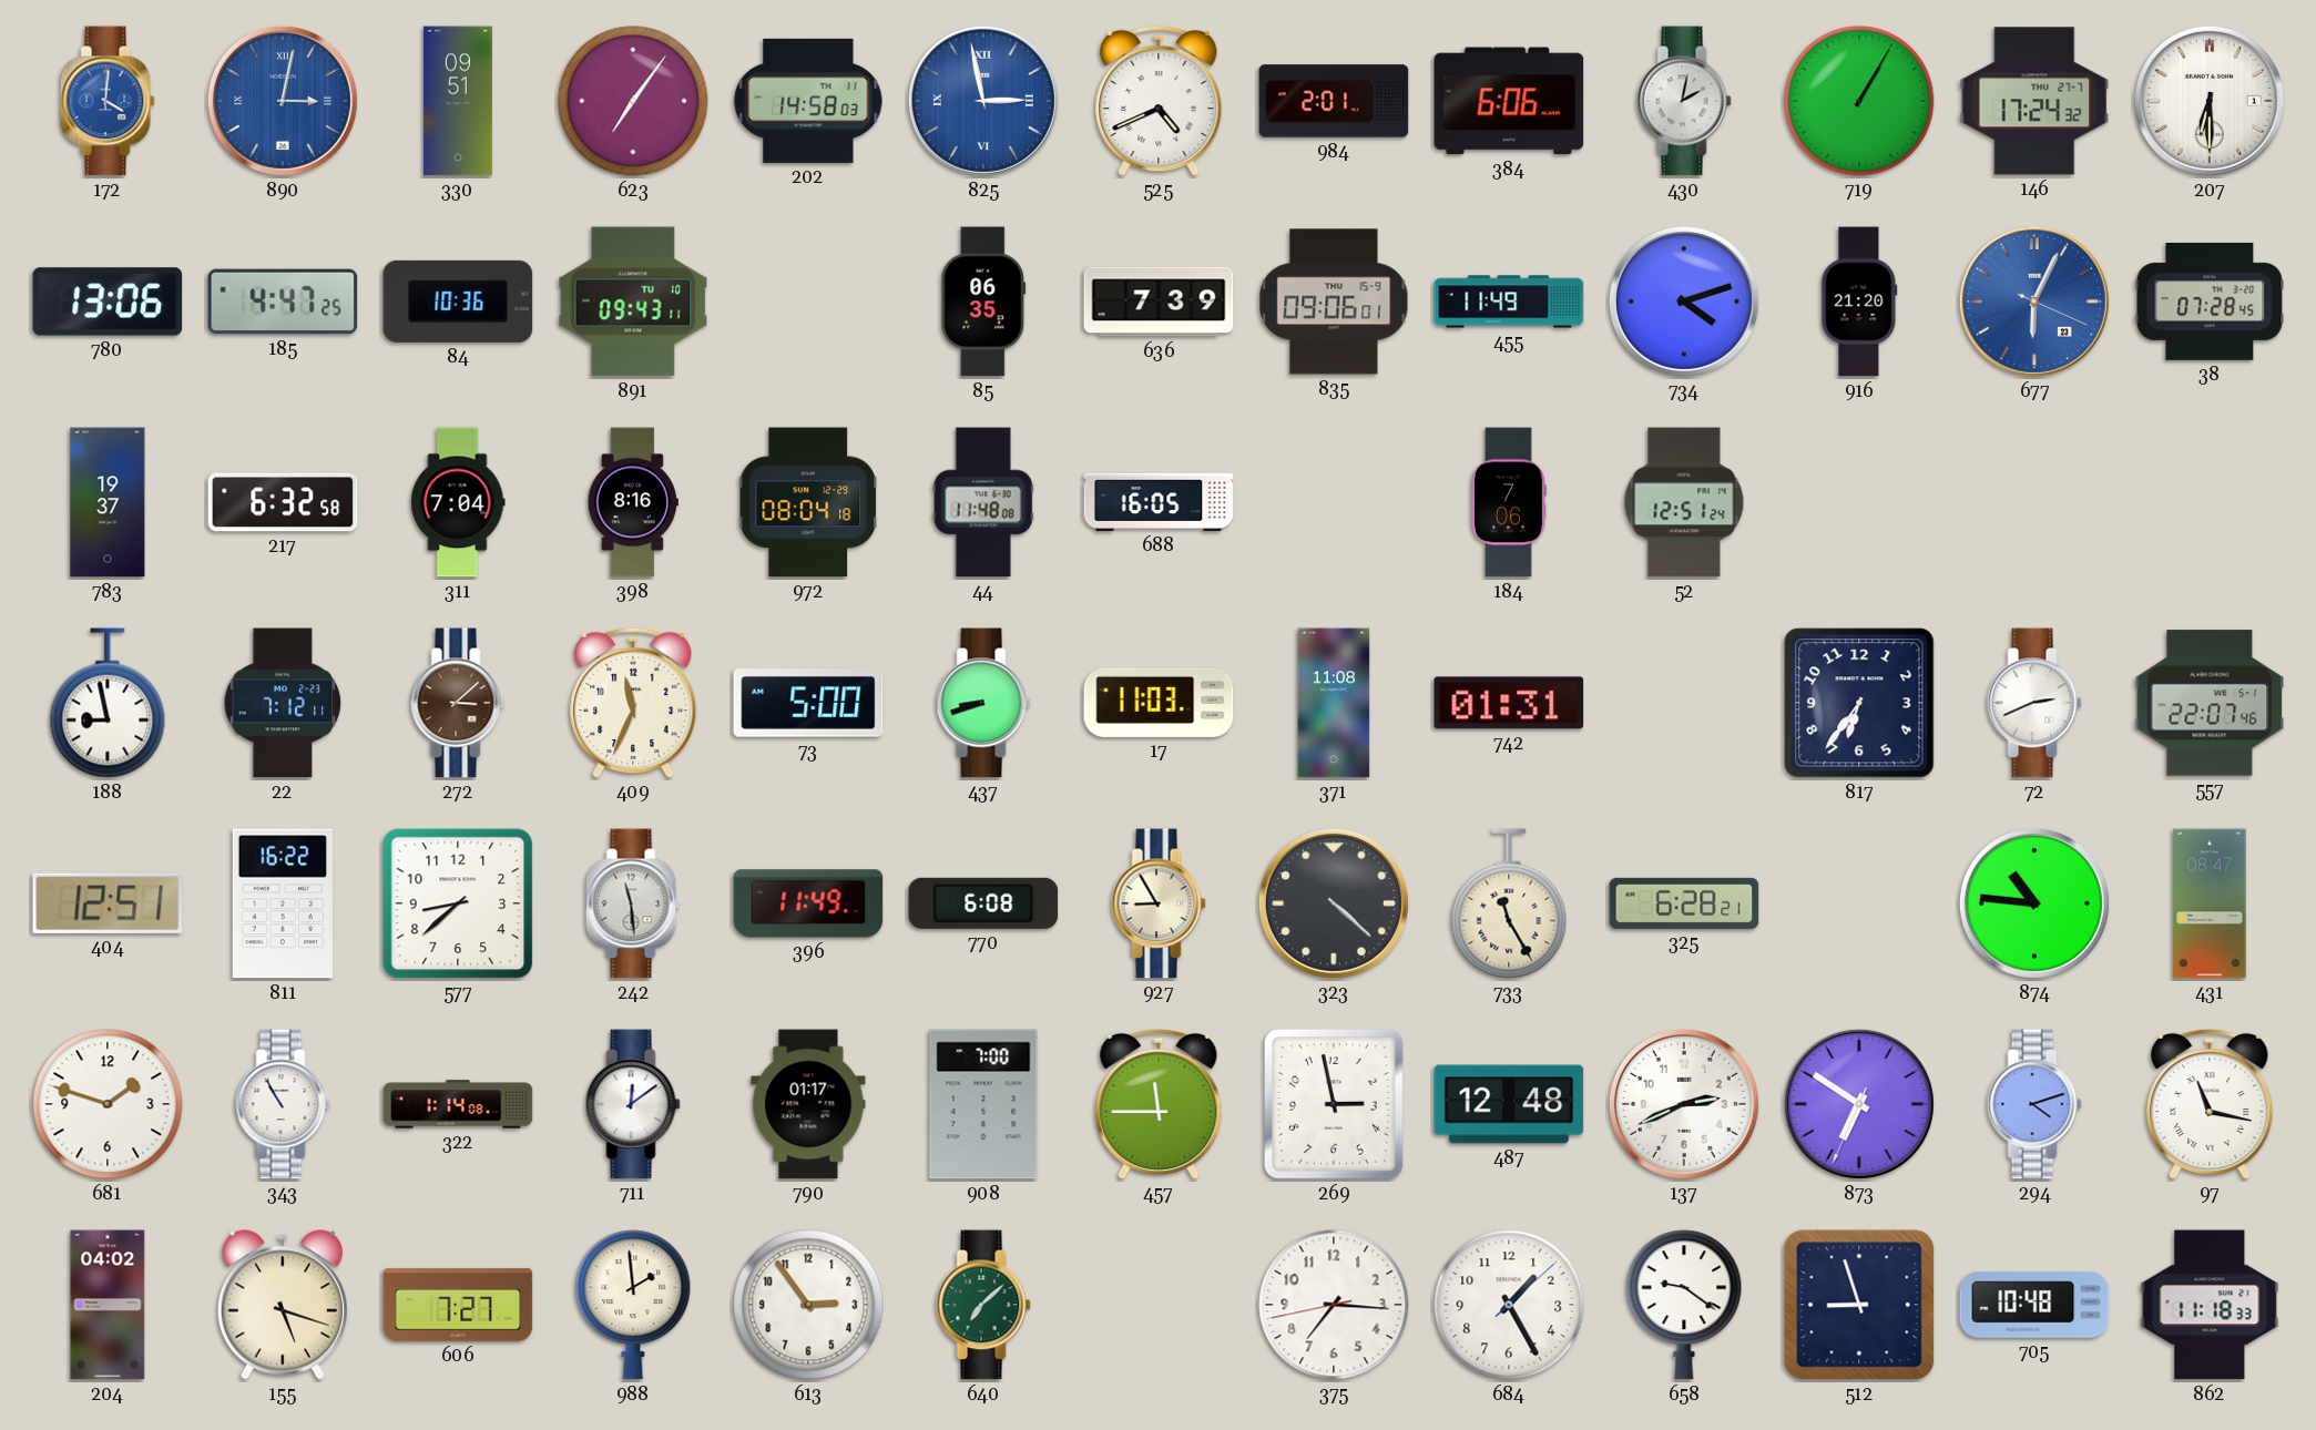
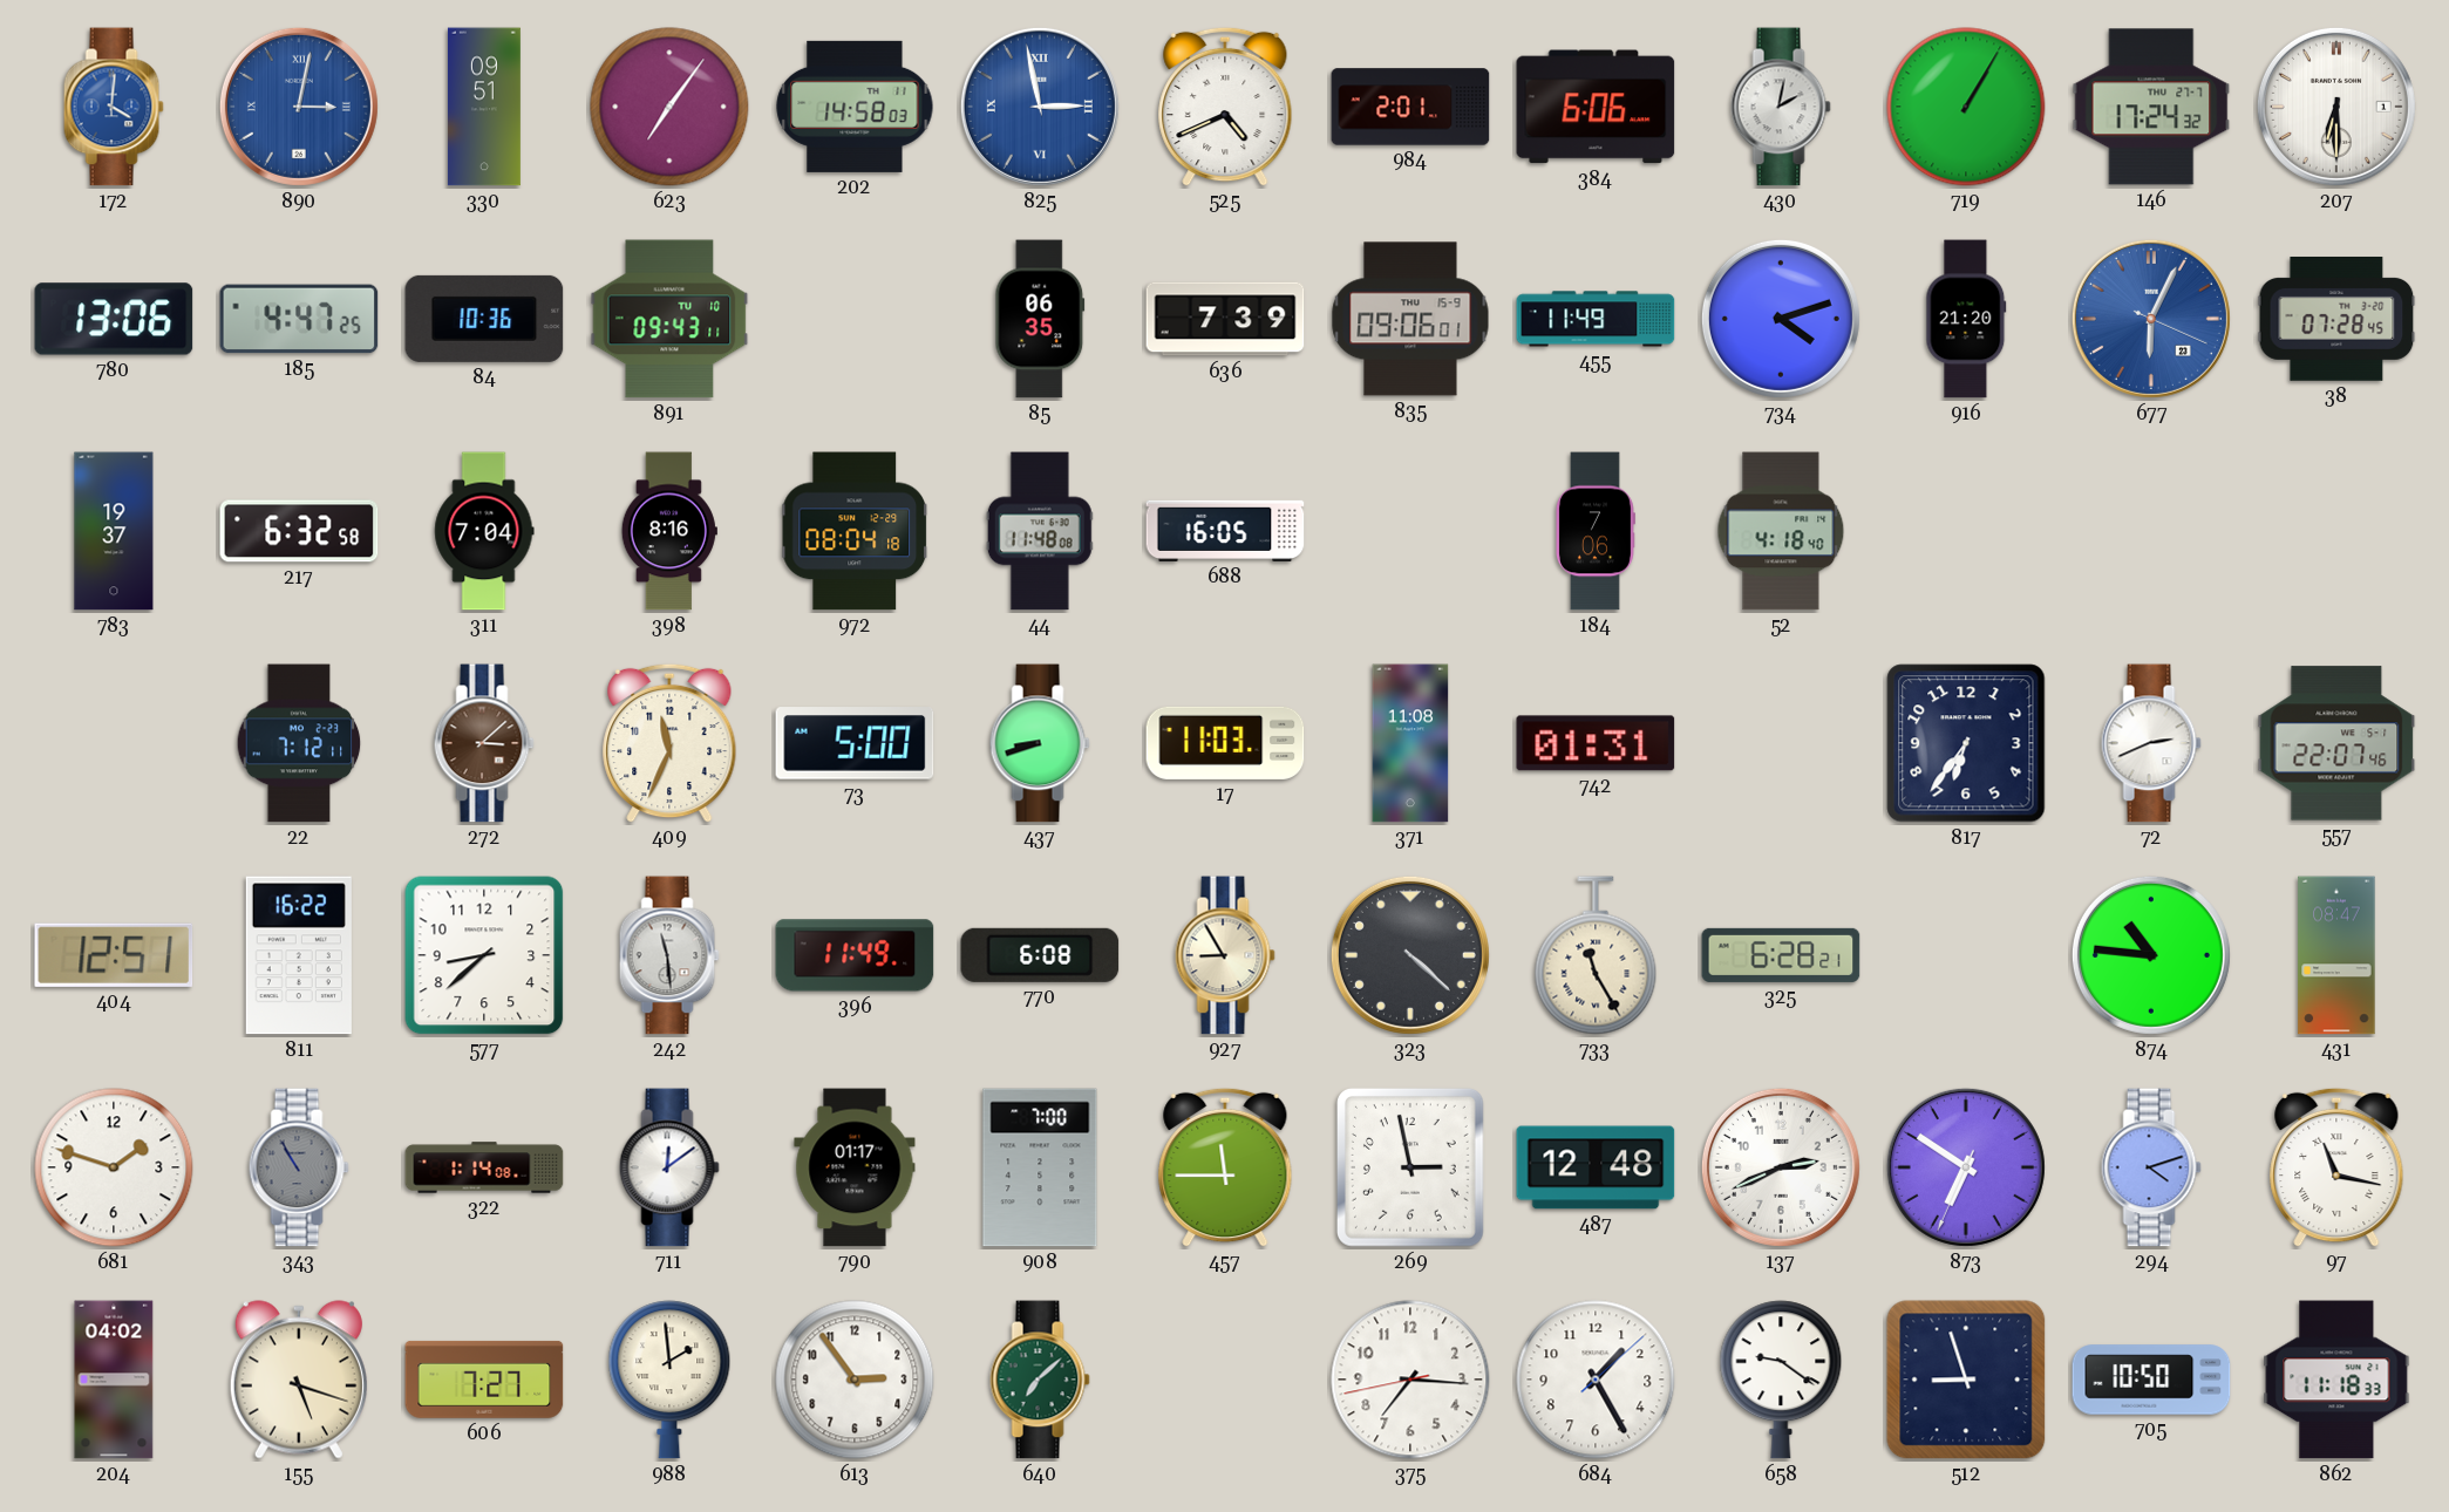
52: 12:51 -> 4:18 (1781, 531)
188: 8:58 -> none (108, 703)
343 dial: white -> grey (299, 1167)
705: 10:48 -> 10:50 (2151, 1380)
